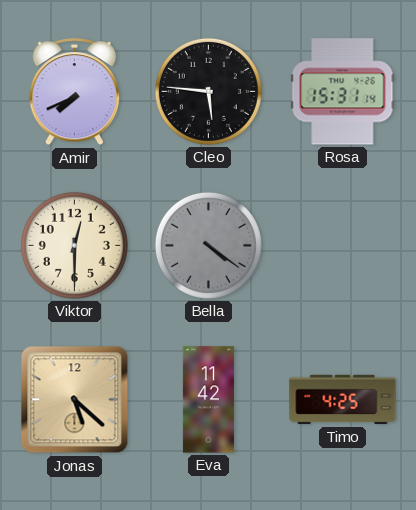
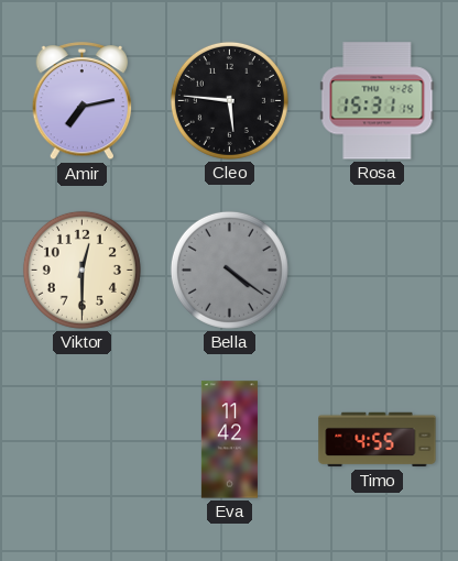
Amir: 7:41 -> 7:13 (83, 101)
Jonas: 5:22 -> none (75, 400)
Timo: 4:25 -> 4:55 (378, 440)
